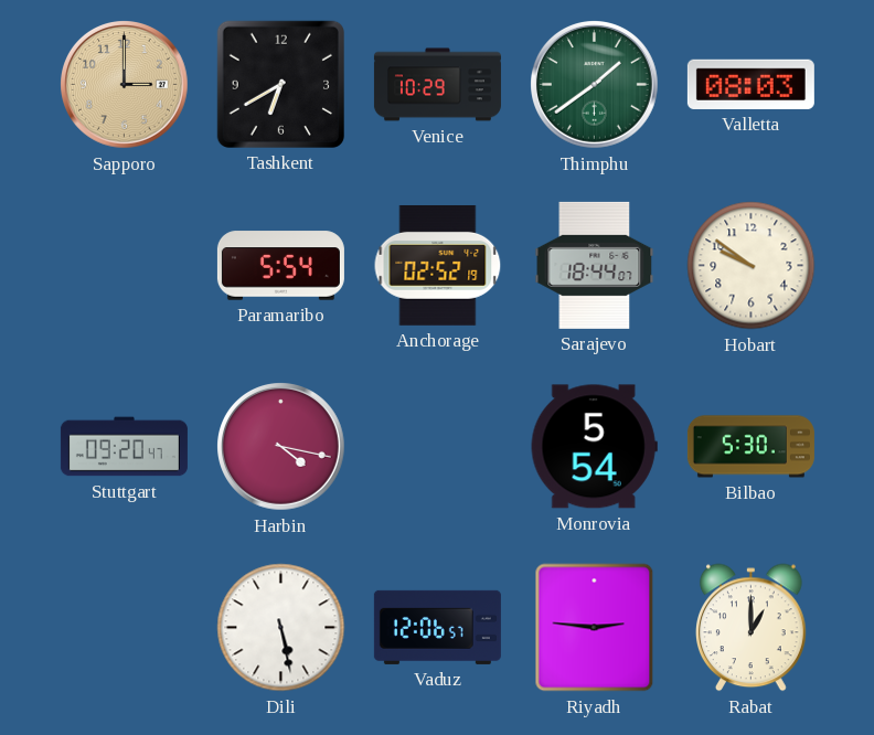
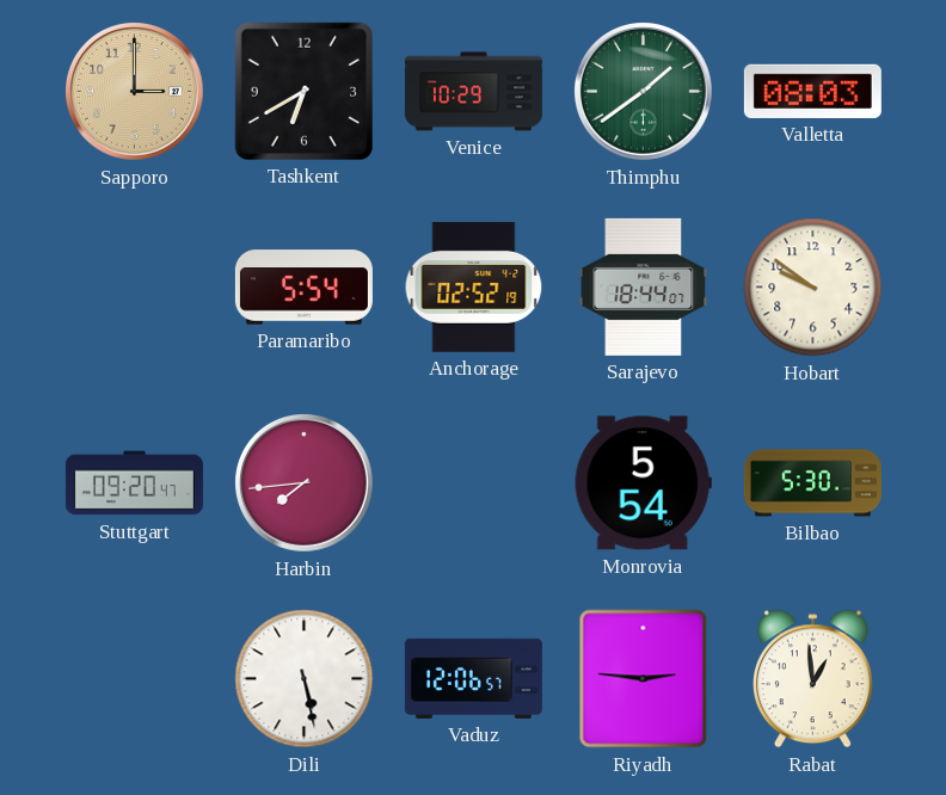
Harbin: 4:17 -> 7:44 (305, 483)
Rabat: 1:00 -> 12:59 (813, 679)
